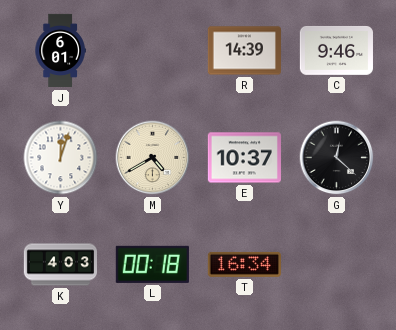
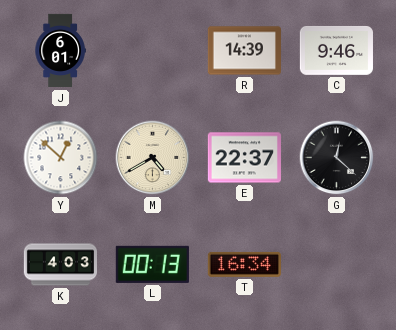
Y: 12:03 -> 12:52 (61, 158)
E: 10:37 -> 22:37 (244, 158)
L: 00:18 -> 00:13 (152, 264)
